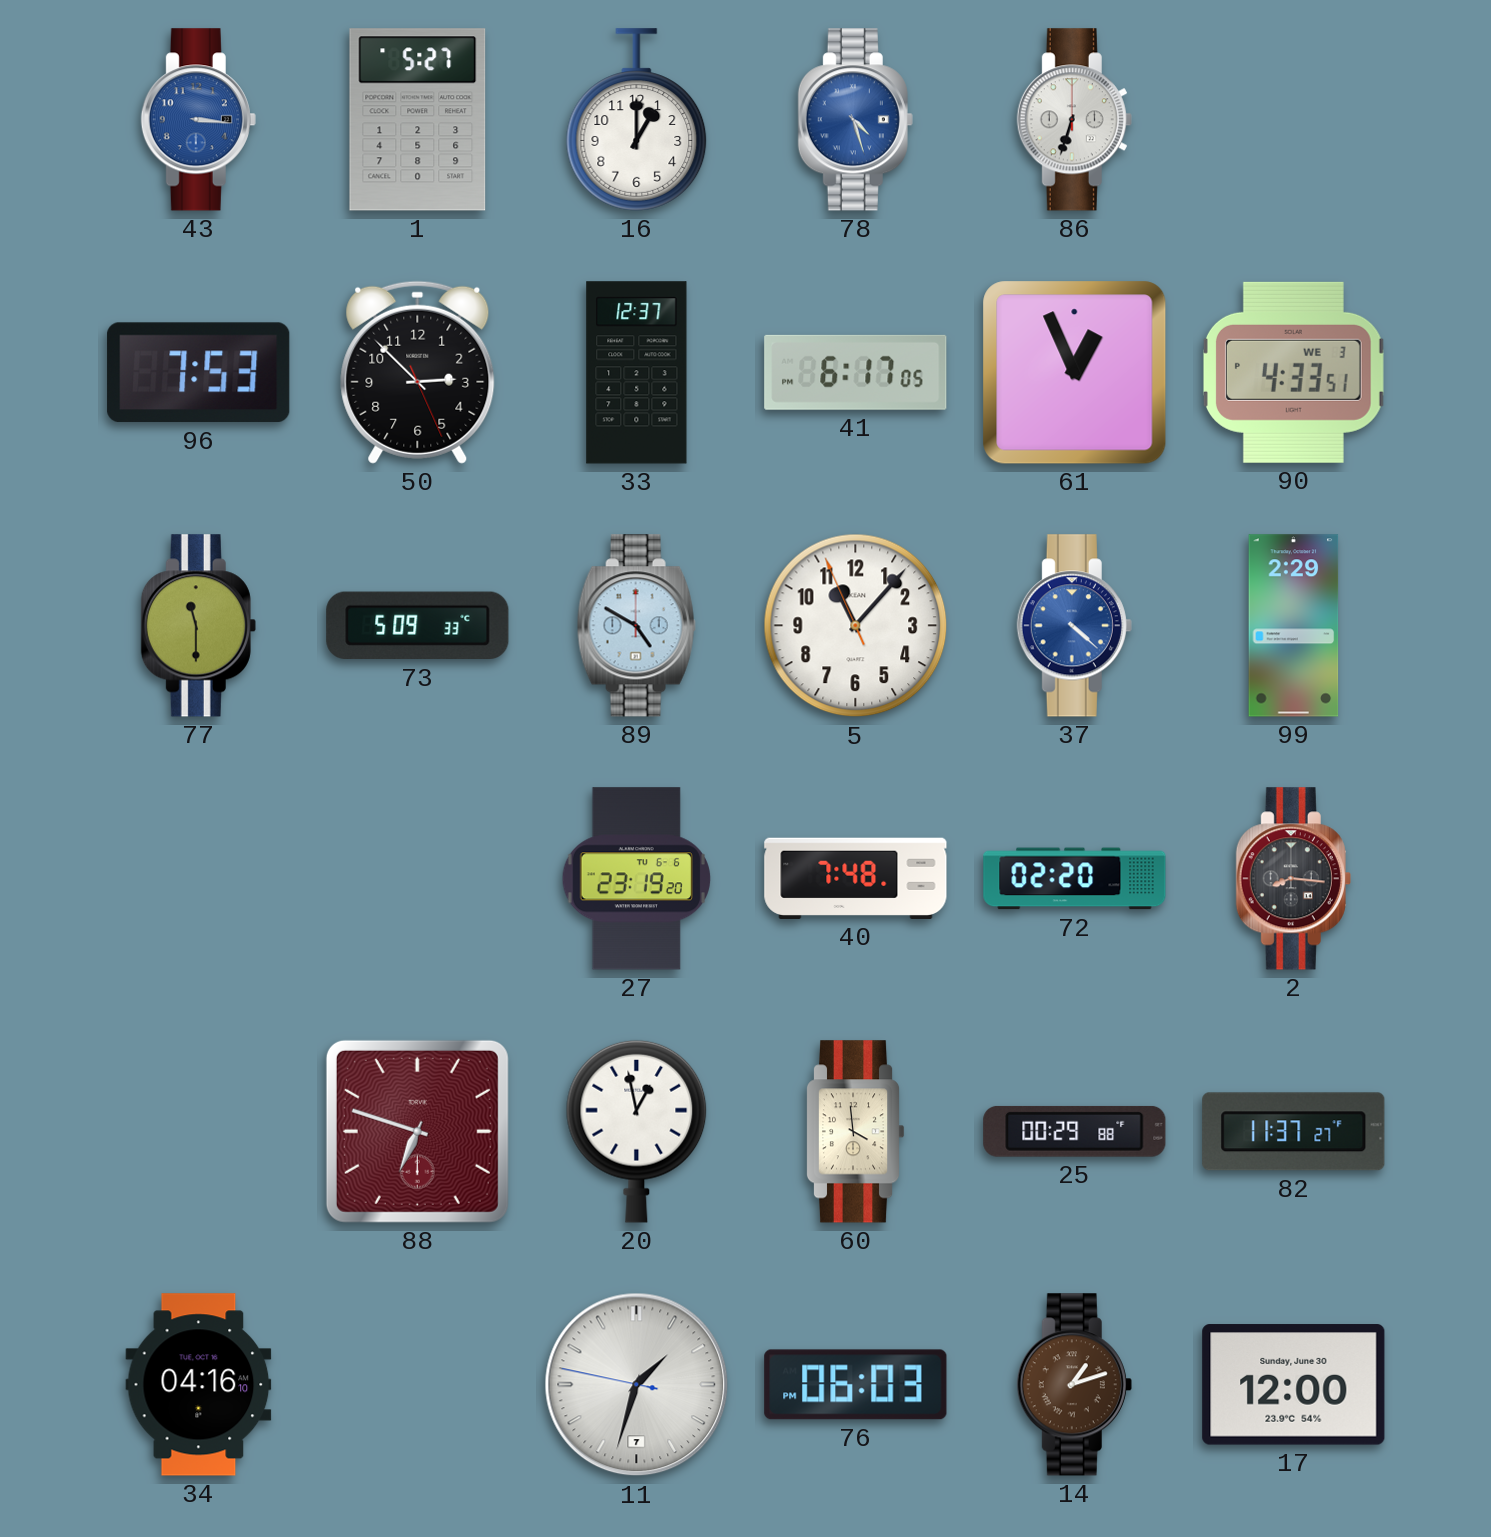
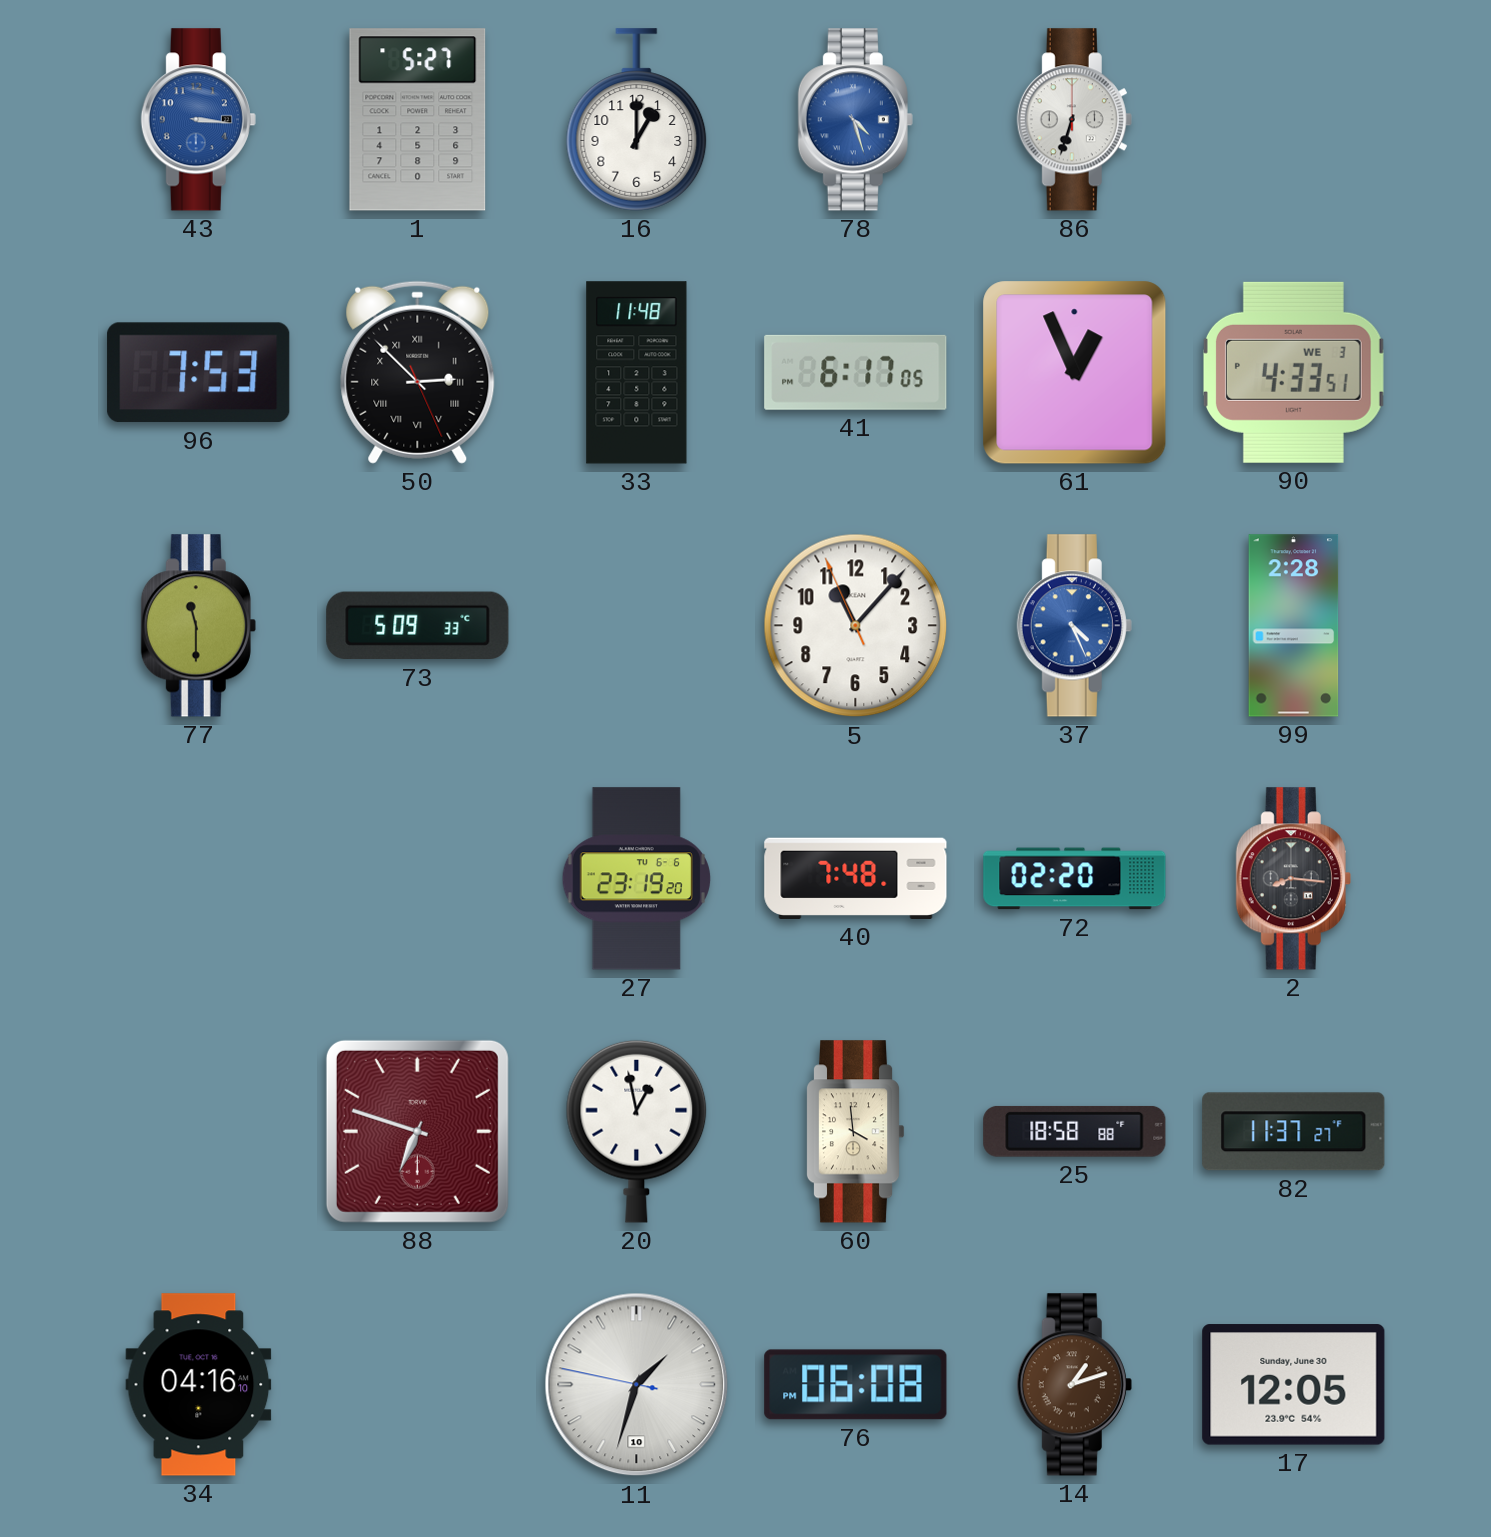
50 numerals: Arabic -> Roman (418, 372)
33: 12:37 -> 11:48 (637, 373)
89: 4:50 -> none (636, 626)
37: 4:22 -> 4:26 (1074, 626)
99: 2:29 -> 2:28 (1294, 626)
25: 00:29 -> 18:58 (1075, 1131)
11 date: 7 -> 10 (637, 1385)
76: 06:03 -> 06:08 (856, 1385)
17: 12:00 -> 12:05 (1294, 1385)
